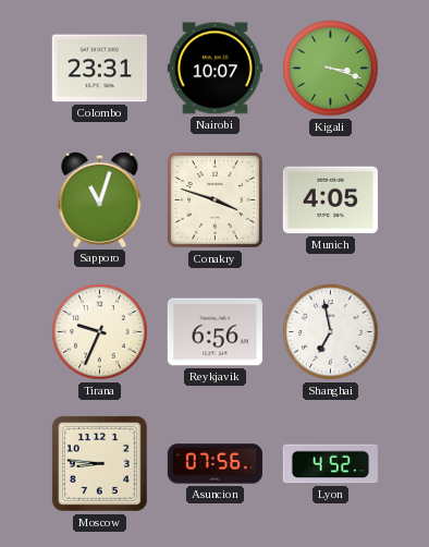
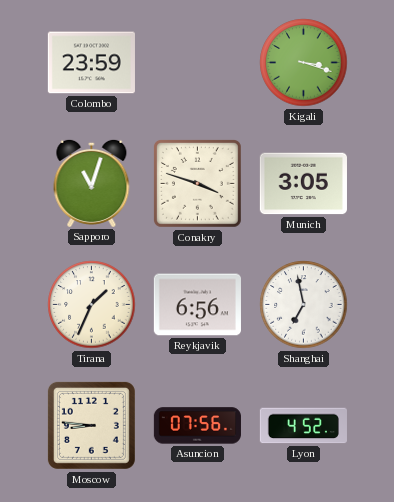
Colombo: 23:31 -> 23:59 (91, 63)
Nairobi: 10:07 -> none (214, 69)
Munich: 4:05 -> 3:05 (303, 184)
Tirana: 9:34 -> 1:34 (92, 305)
